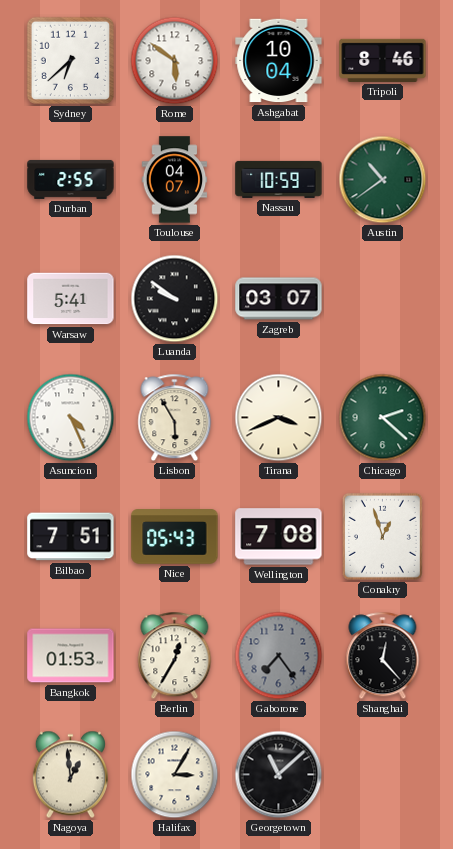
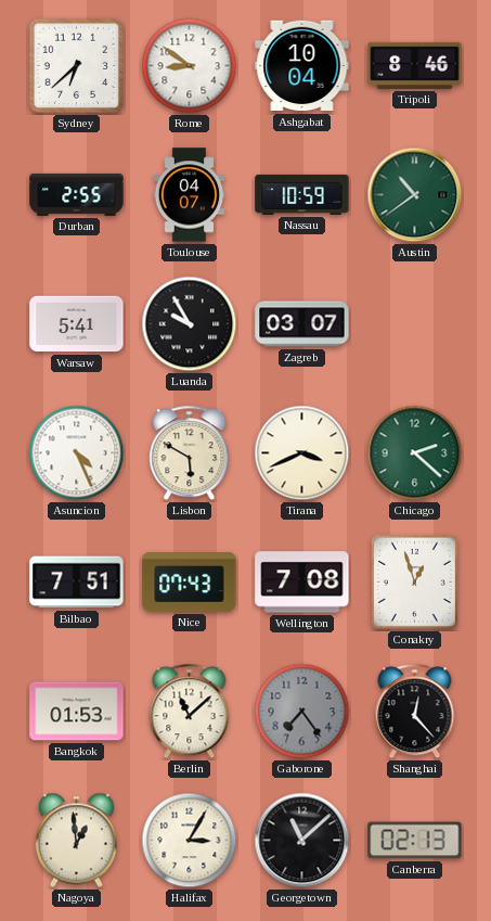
Rome: 5:51 -> 8:51 (190, 66)
Luanda: 9:51 -> 9:55 (190, 324)
Lisbon: 5:55 -> 5:50 (190, 453)
Nice: 05:43 -> 07:43 (190, 583)
Berlin: 12:35 -> 11:08 (190, 712)
Canberra: none -> 02:13 (415, 841)
